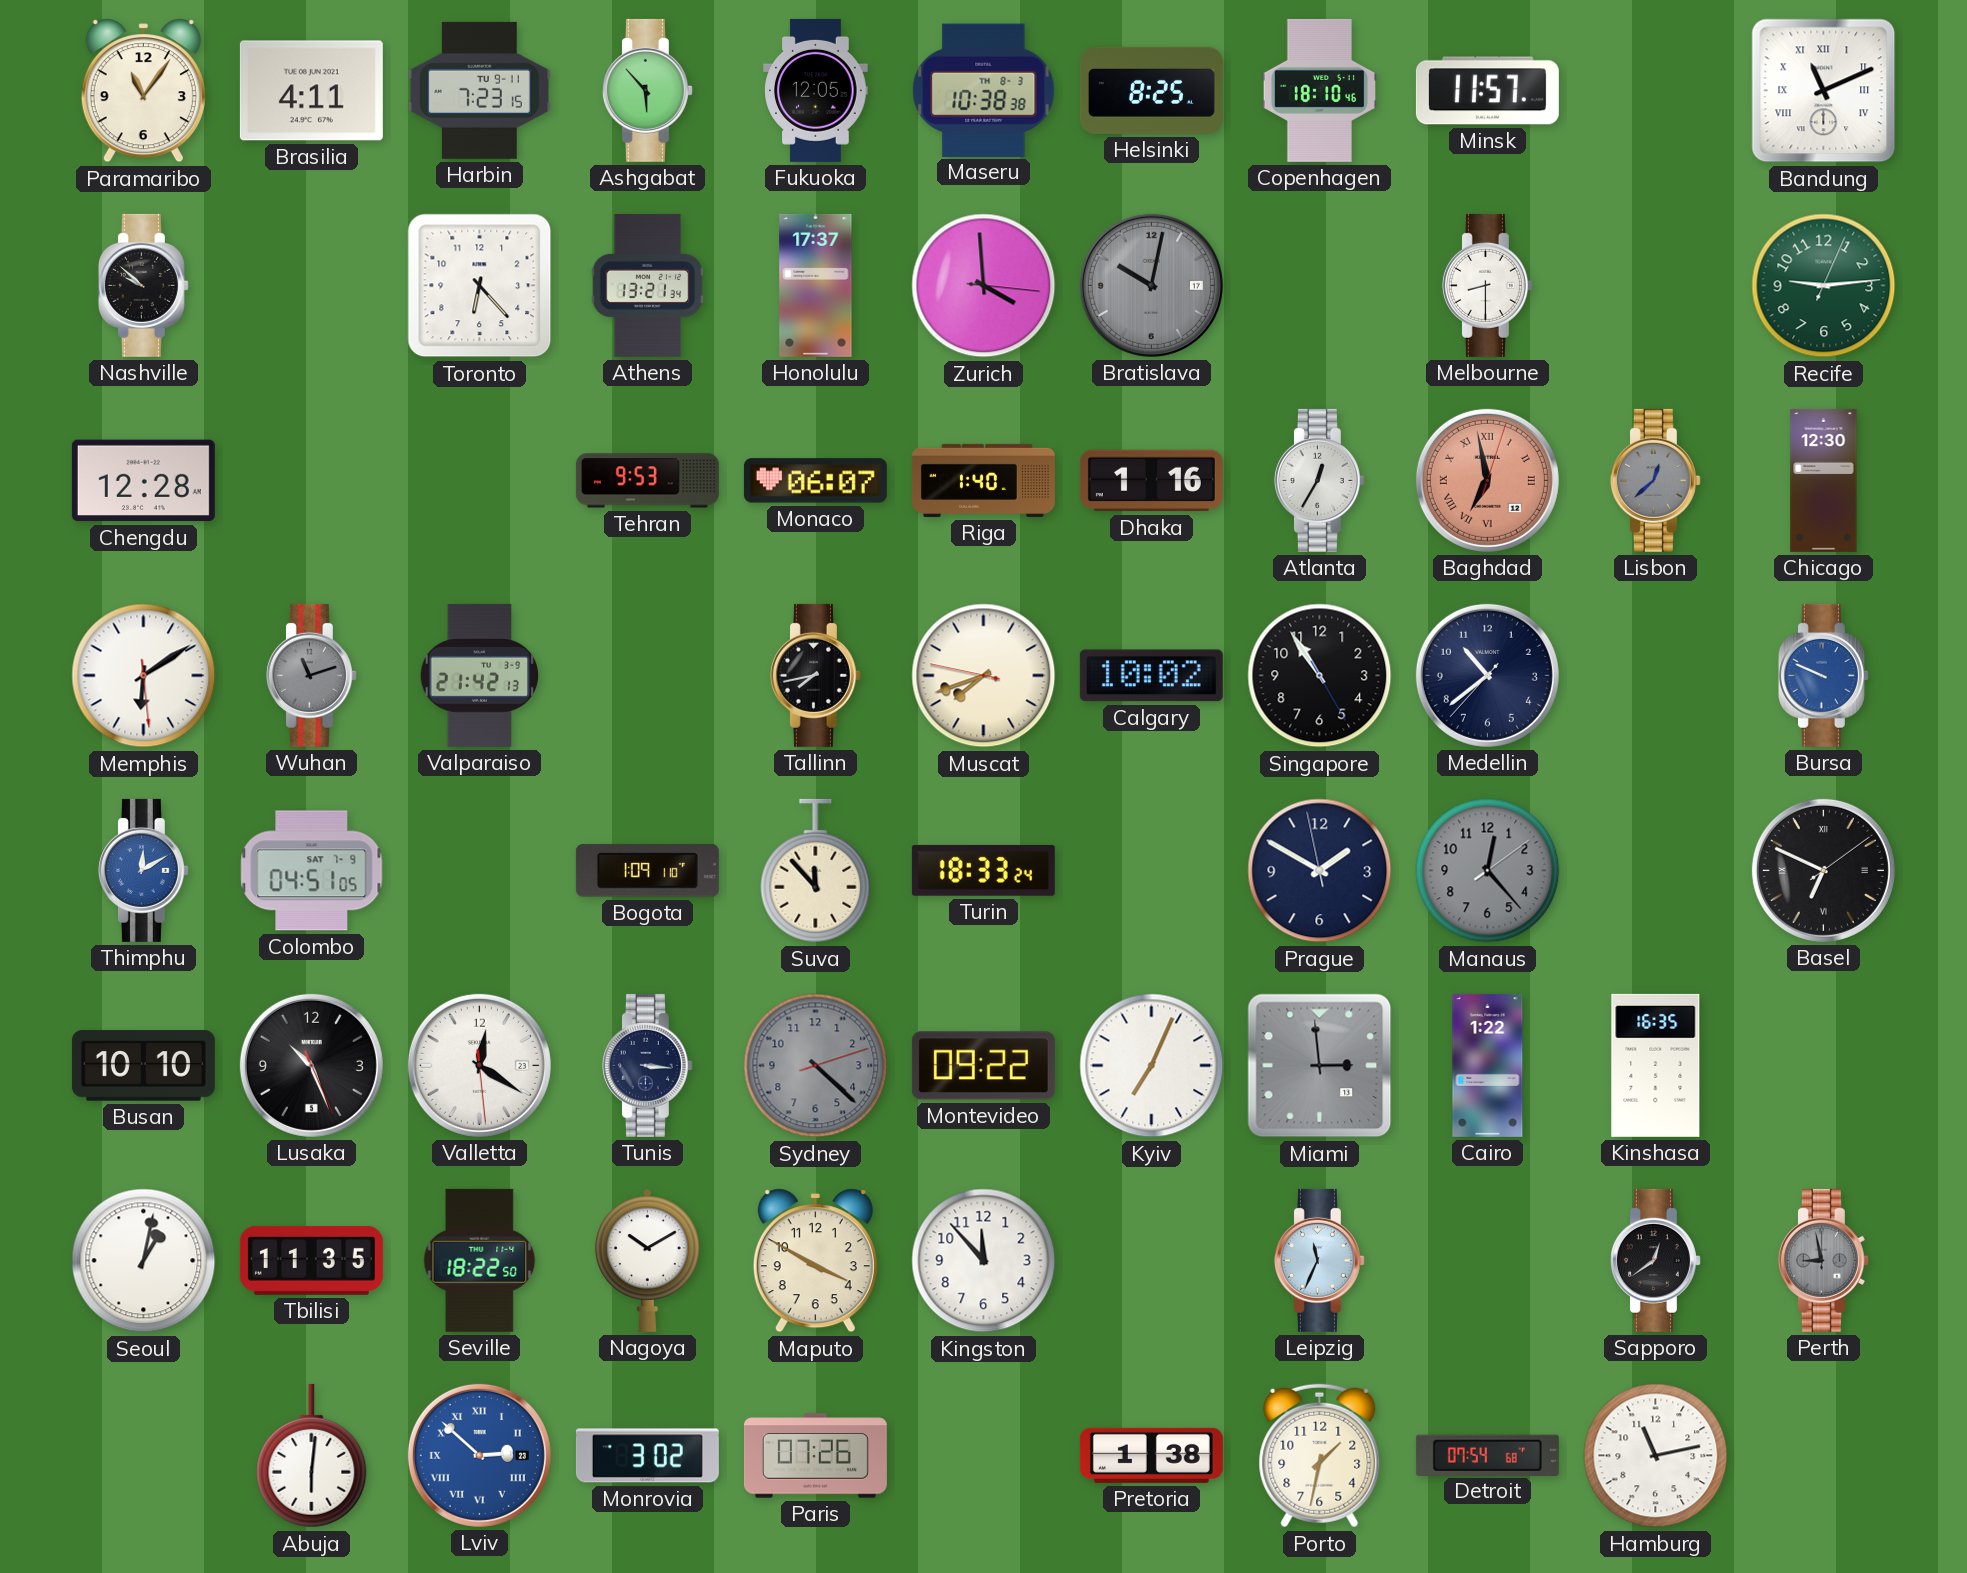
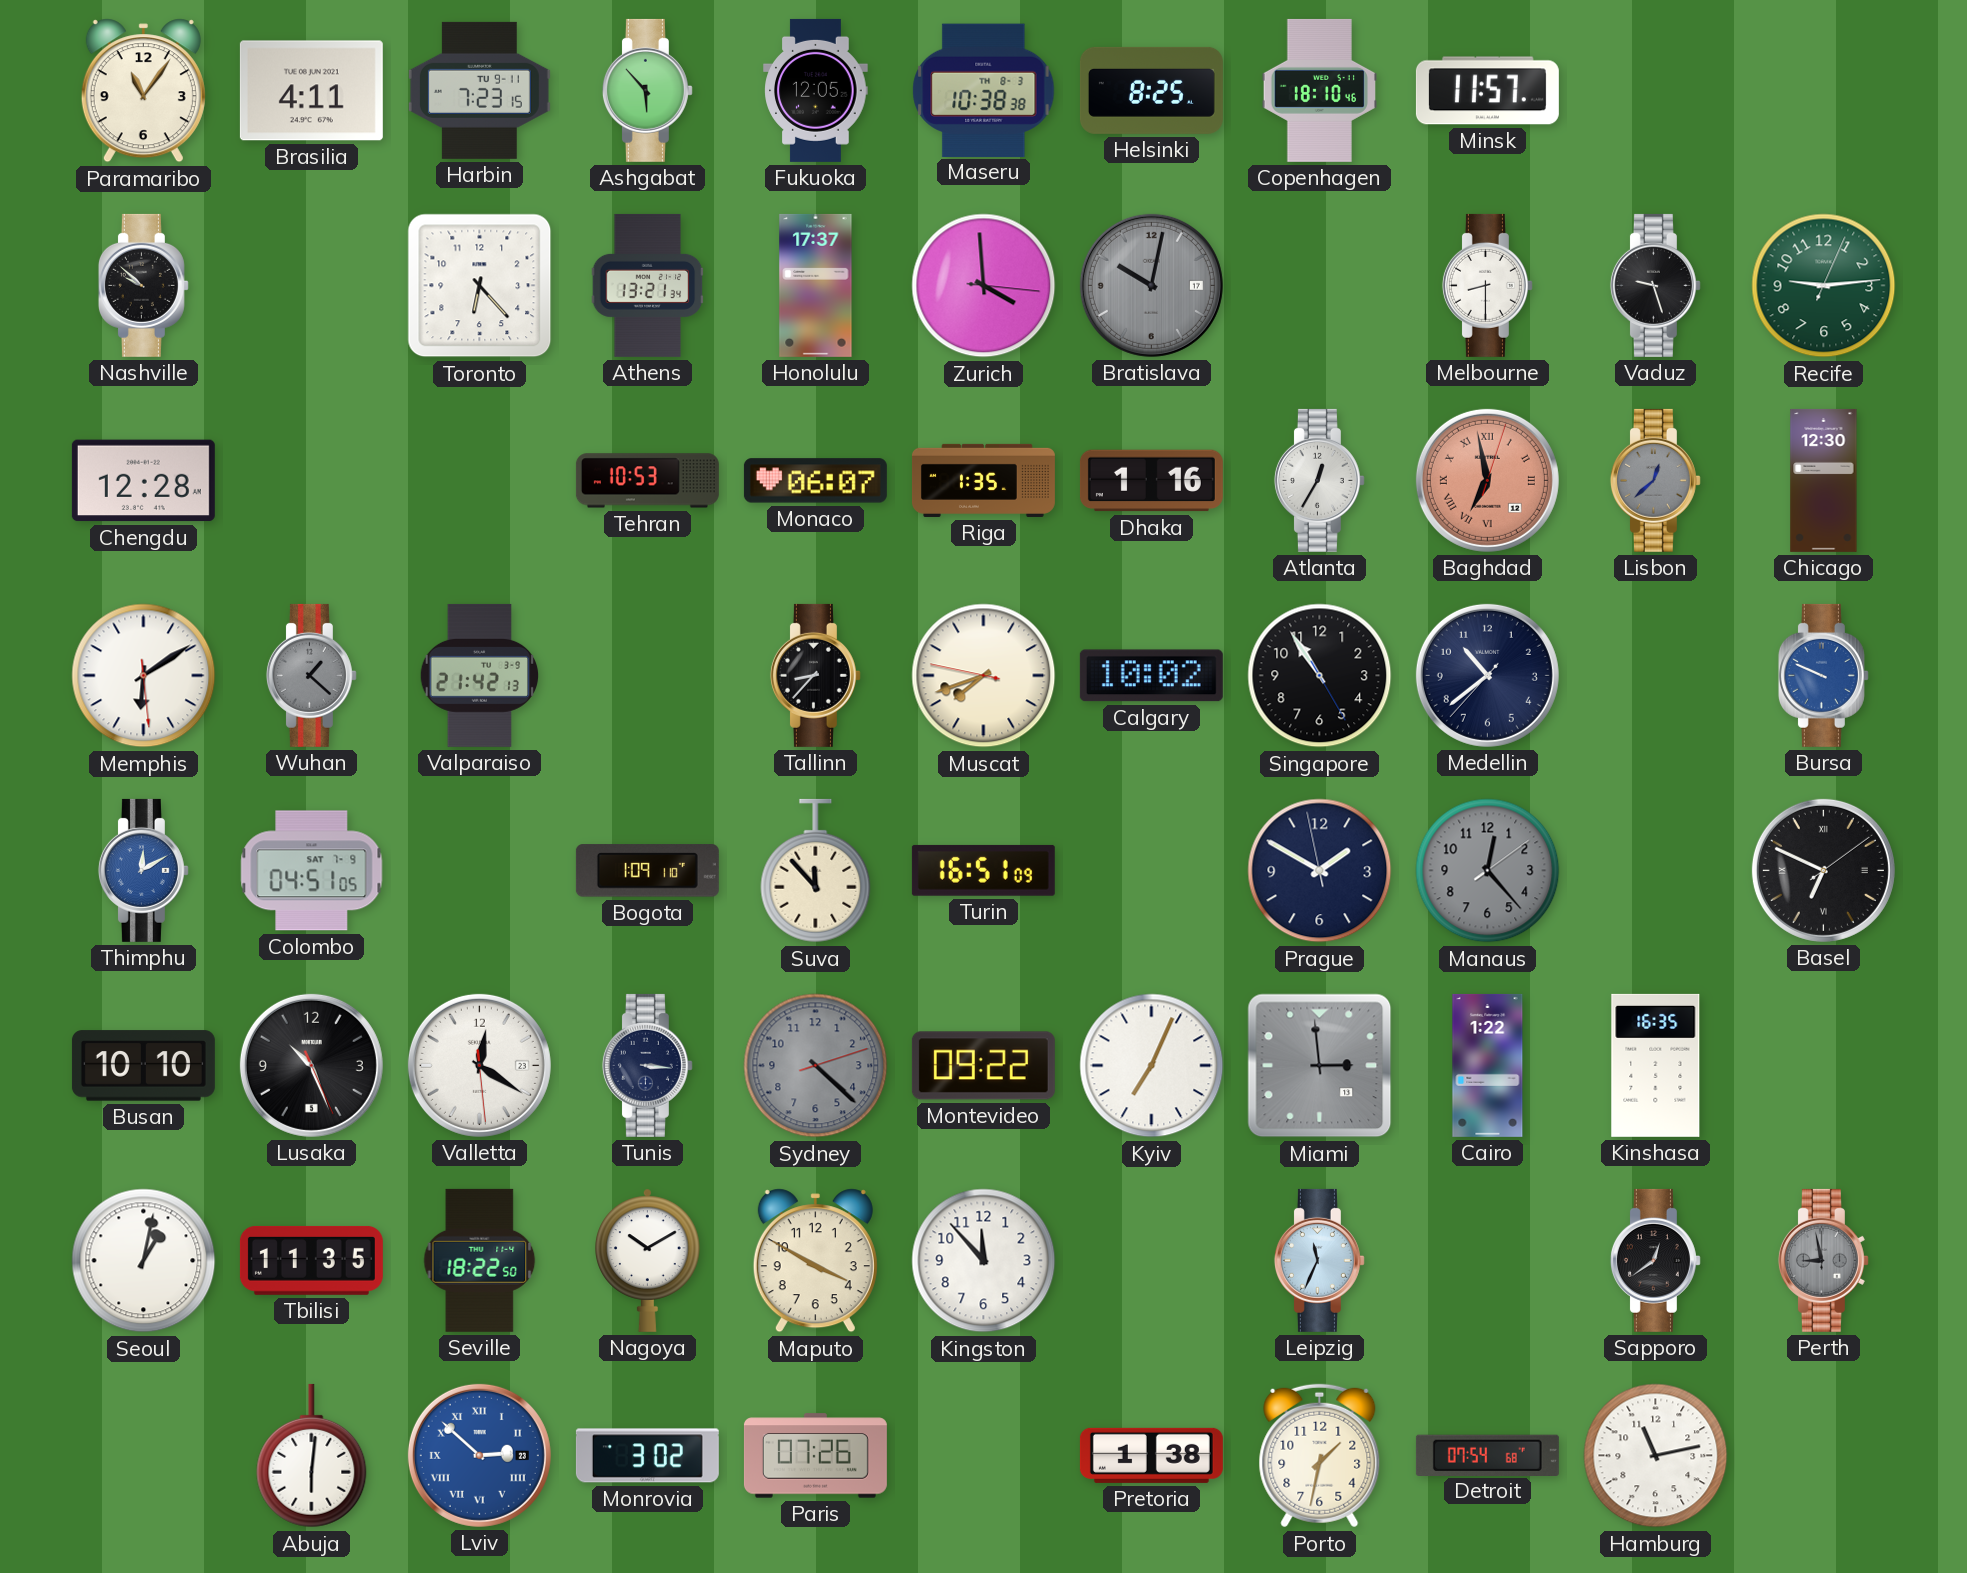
Bandung: 11:11 -> none (1824, 91)
Vaduz: none -> 9:27 (1655, 285)
Tehran: 9:53 -> 10:53 (647, 481)
Riga: 1:40 -> 1:35 (983, 480)
Wuhan: 11:12 -> 1:22 (311, 675)
Tallinn: 7:43 -> 8:37 (815, 675)
Turin: 18:33 -> 16:51 (983, 870)
